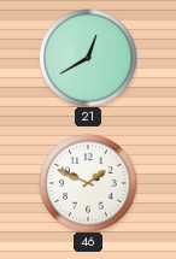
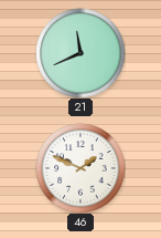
21: 12:40 -> 11:41 (80, 53)
